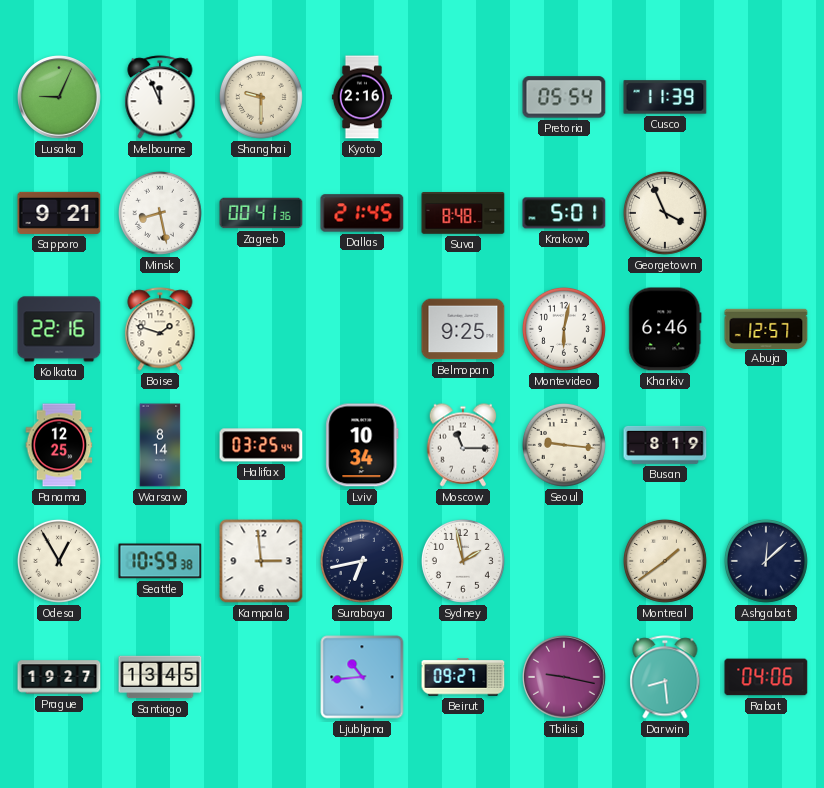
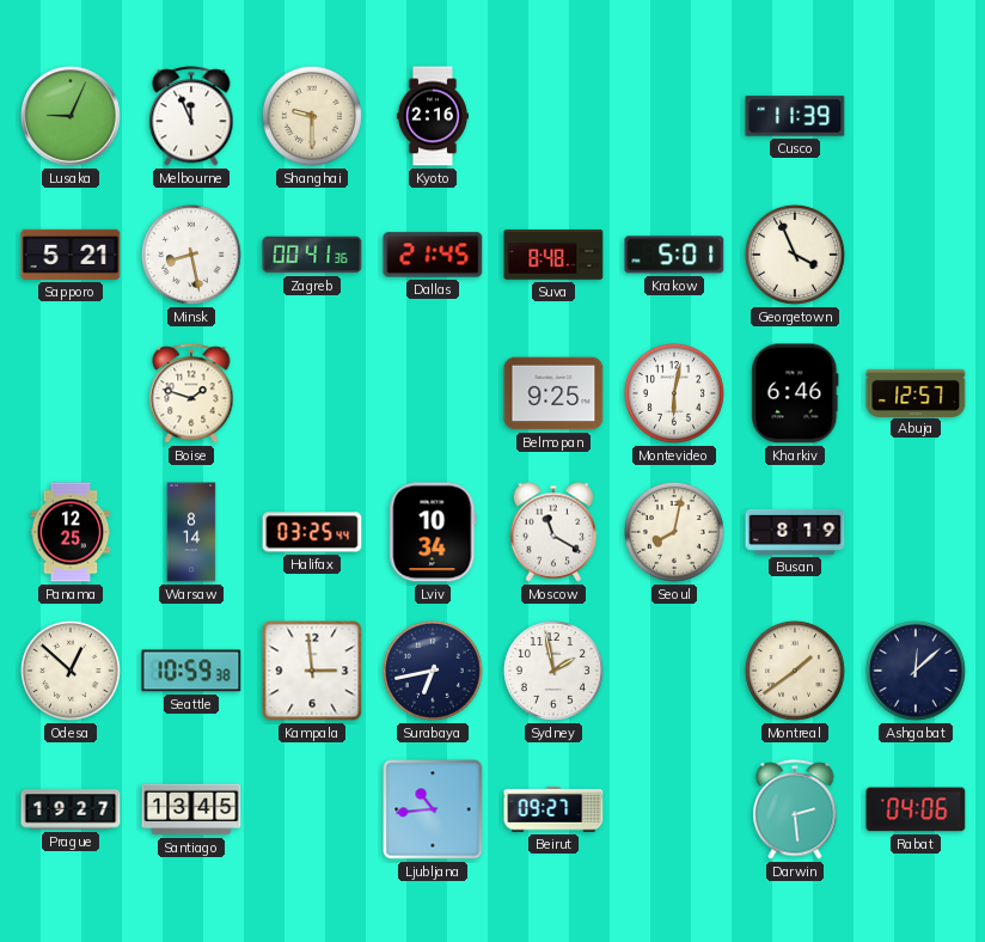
Pretoria: 05:54 -> none (564, 97)
Sapporo: 9:21 -> 5:21 (71, 255)
Kolkata: 22:16 -> none (59, 329)
Moscow: 11:15 -> 11:20 (553, 532)
Seoul: 9:16 -> 8:02 (674, 532)
Odesa: 12:55 -> 12:52 (71, 671)
Tbilisi: 9:17 -> none (564, 677)
Darwin: 8:29 -> 2:29 (795, 809)
